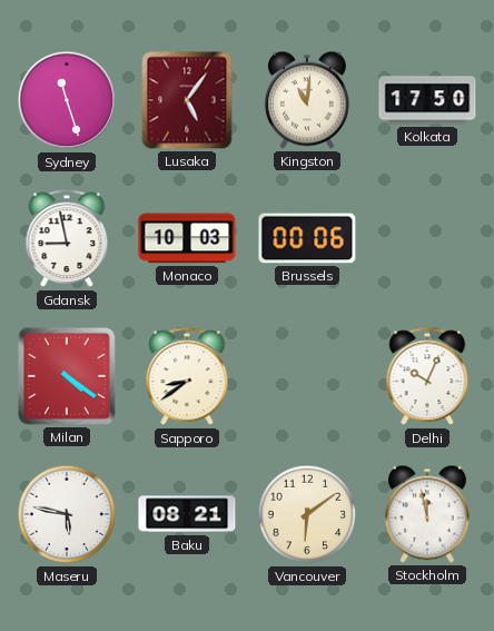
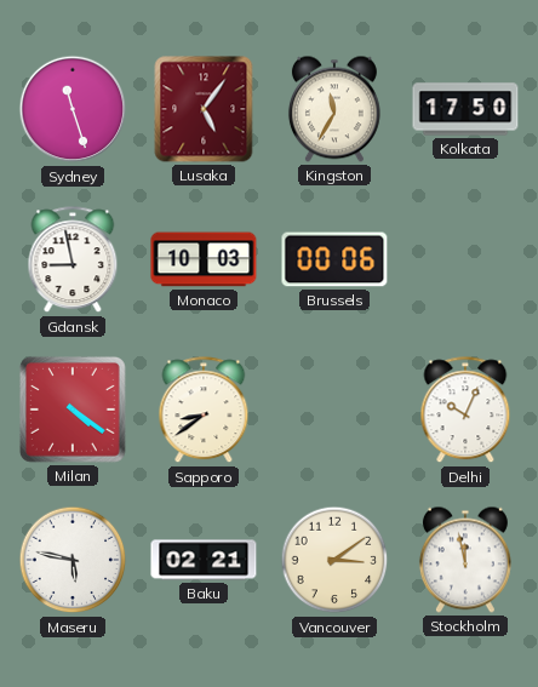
Kingston: 11:01 -> 11:35 (334, 109)
Baku: 08:21 -> 02:21 (204, 560)
Vancouver: 6:09 -> 3:09 (334, 560)
